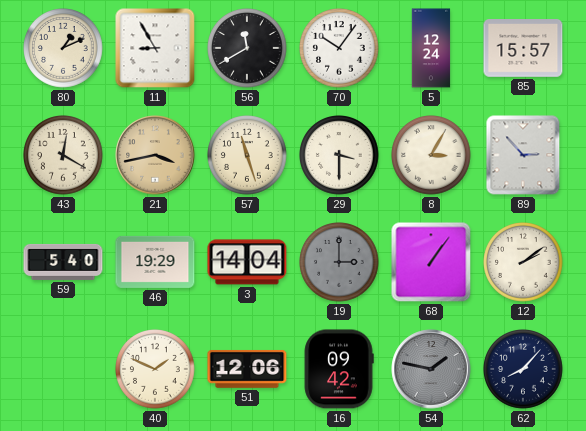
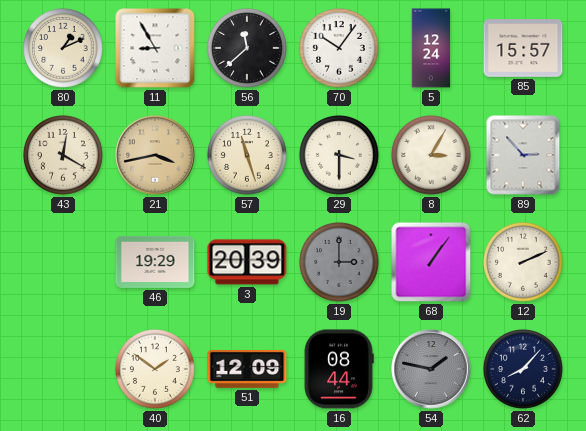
56: 11:40 -> 11:38 (248, 49)
59: 5:40 -> none (63, 262)
3: 14:04 -> 20:39 (247, 262)
12: 2:09 -> 2:11 (524, 263)
40: 1:49 -> 1:51 (156, 370)
51: 12:06 -> 12:09 (247, 369)
16: 09:42 -> 08:44 (339, 369)
